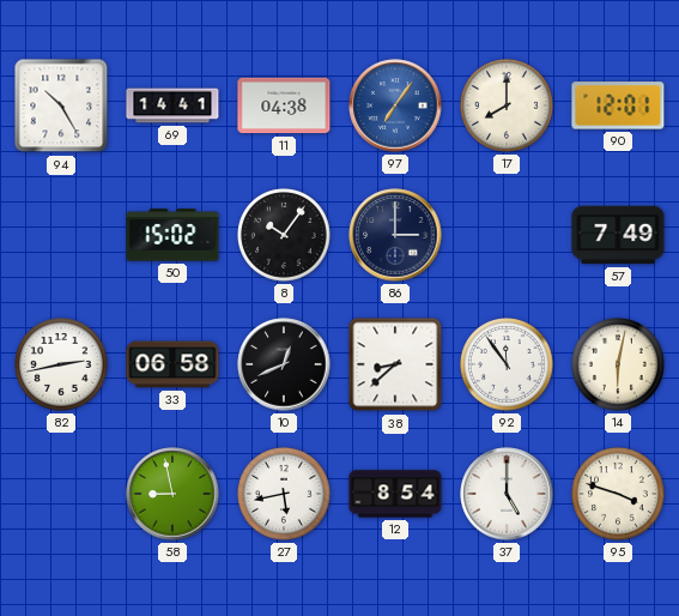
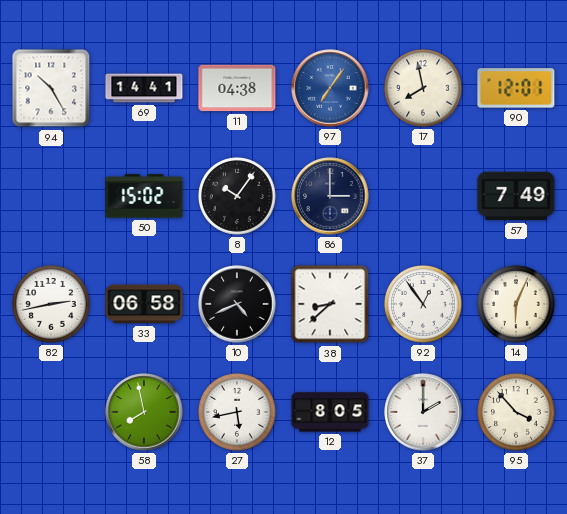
17: 8:00 -> 7:58 (424, 89)
10: 12:41 -> 4:41 (237, 304)
92: 11:54 -> 12:54 (424, 305)
14: 6:02 -> 6:04 (517, 305)
58: 8:58 -> 7:58 (144, 412)
12: 8:54 -> 8:05 (330, 412)
37: 5:00 -> 2:00 (423, 412)
95: 3:48 -> 3:53 (517, 413)
